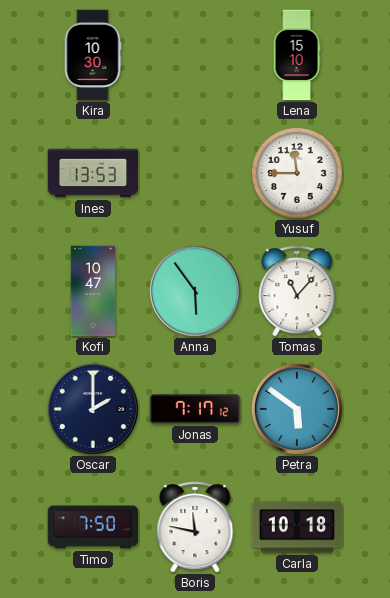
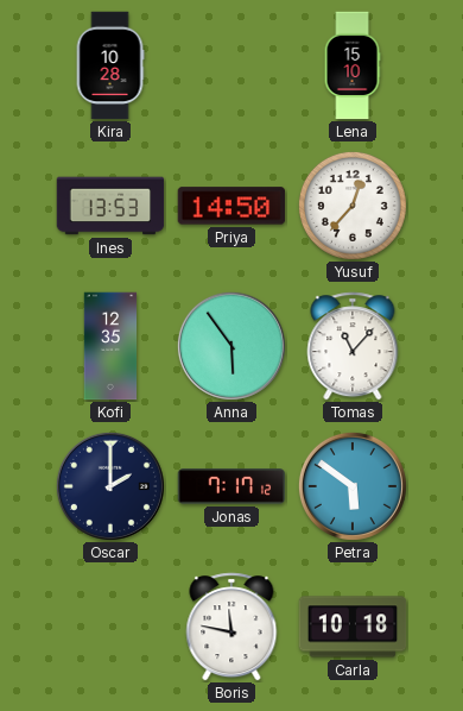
Kira: 10:30 -> 10:28 (110, 65)
Priya: none -> 14:50 (231, 206)
Yusuf: 11:45 -> 12:37 (353, 206)
Kofi: 10:47 -> 12:35 (110, 346)
Timo: 7:50 -> none (93, 527)
